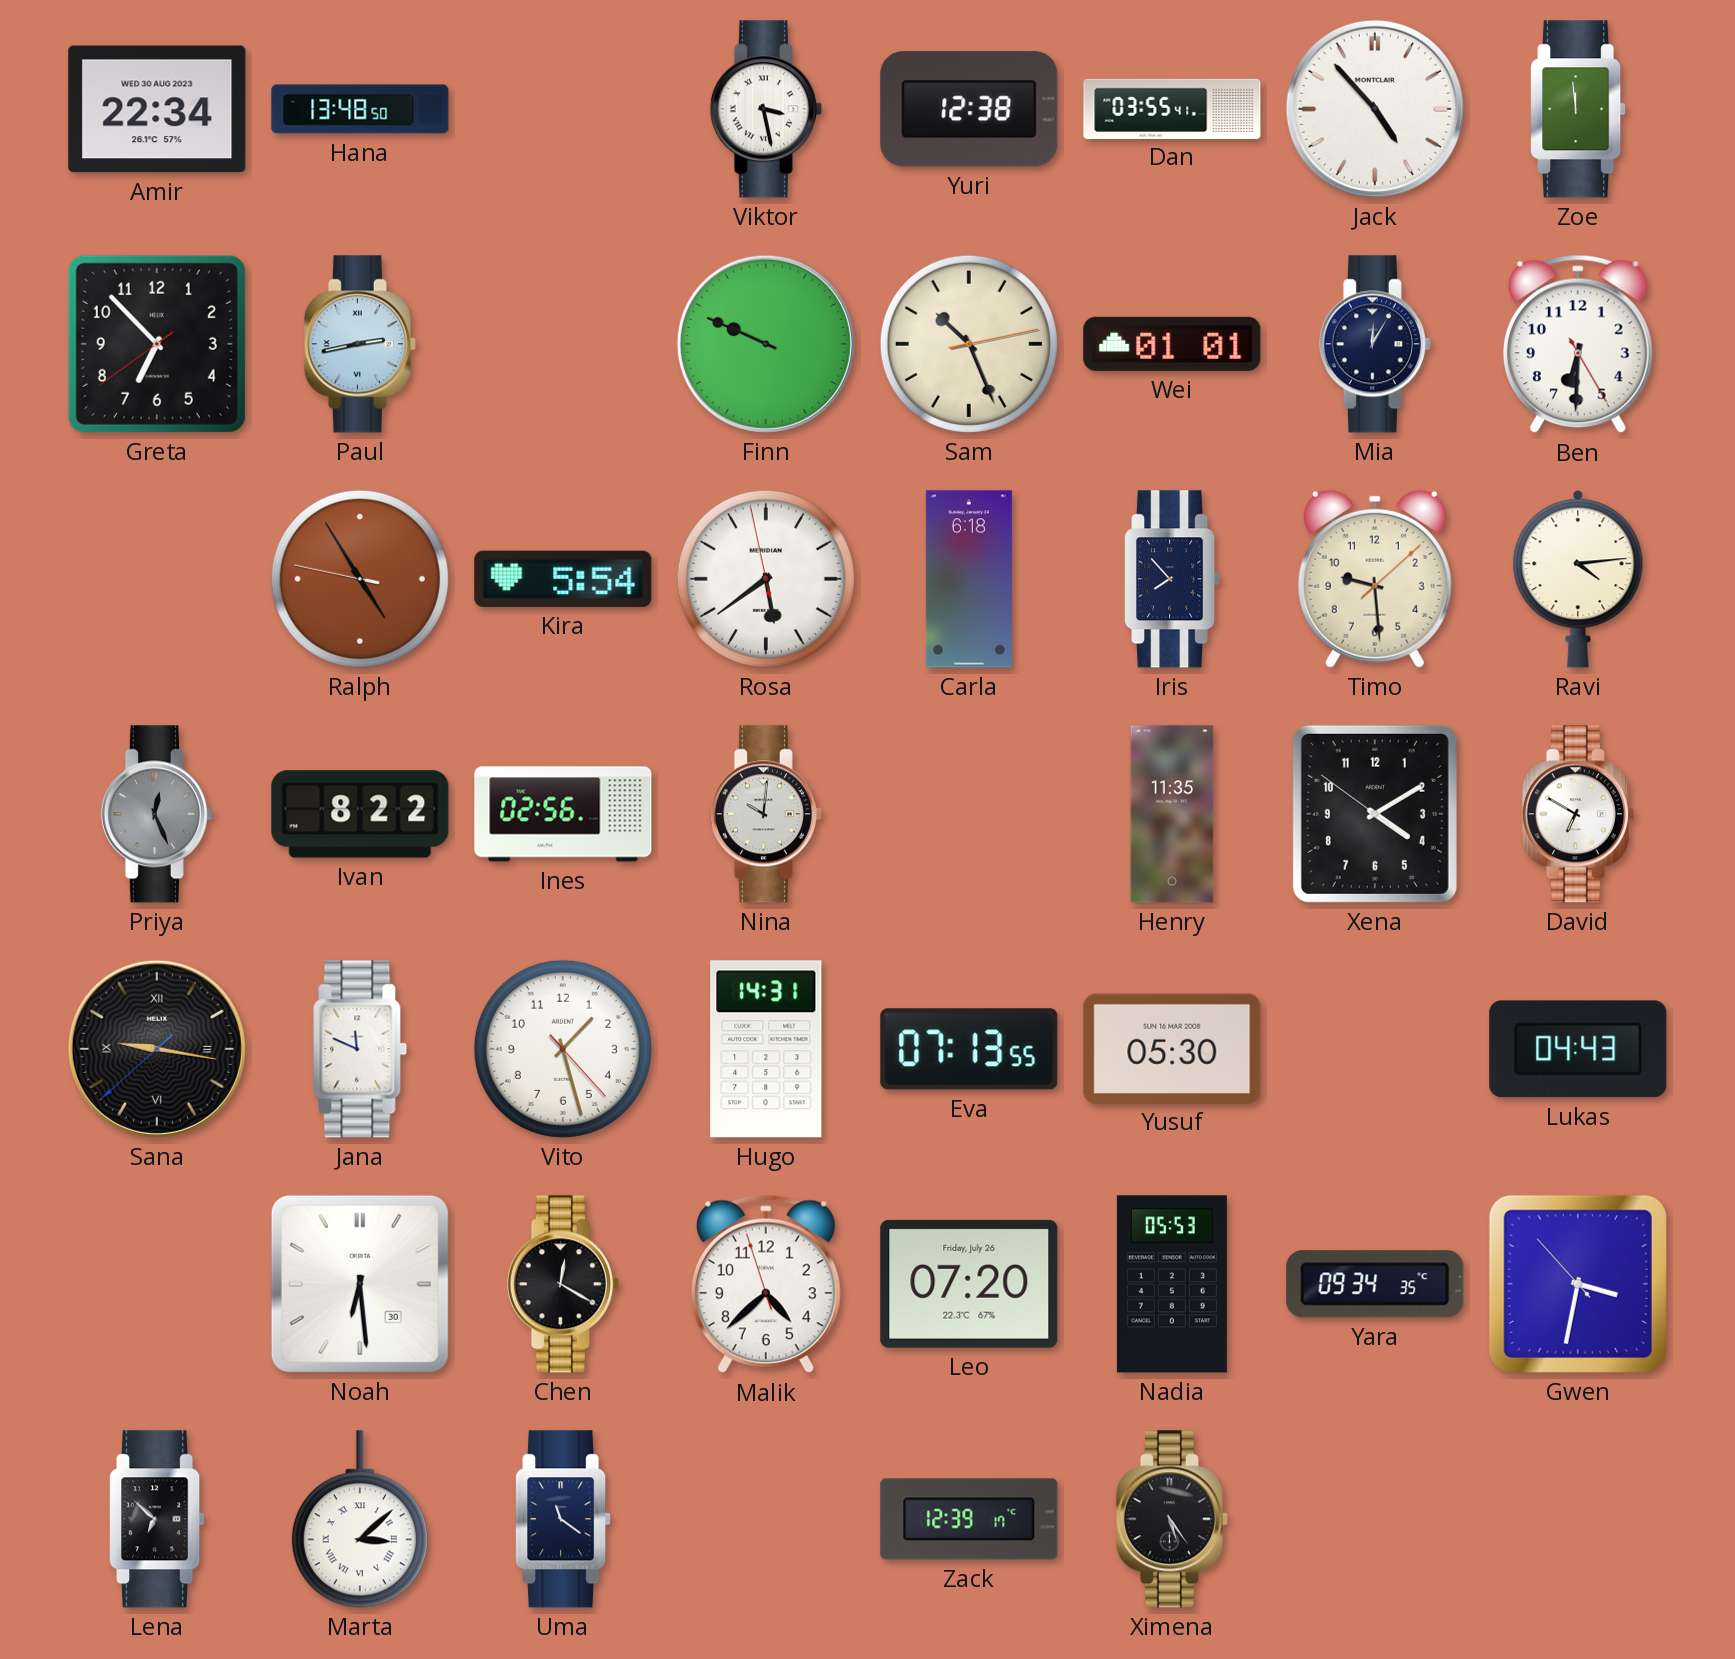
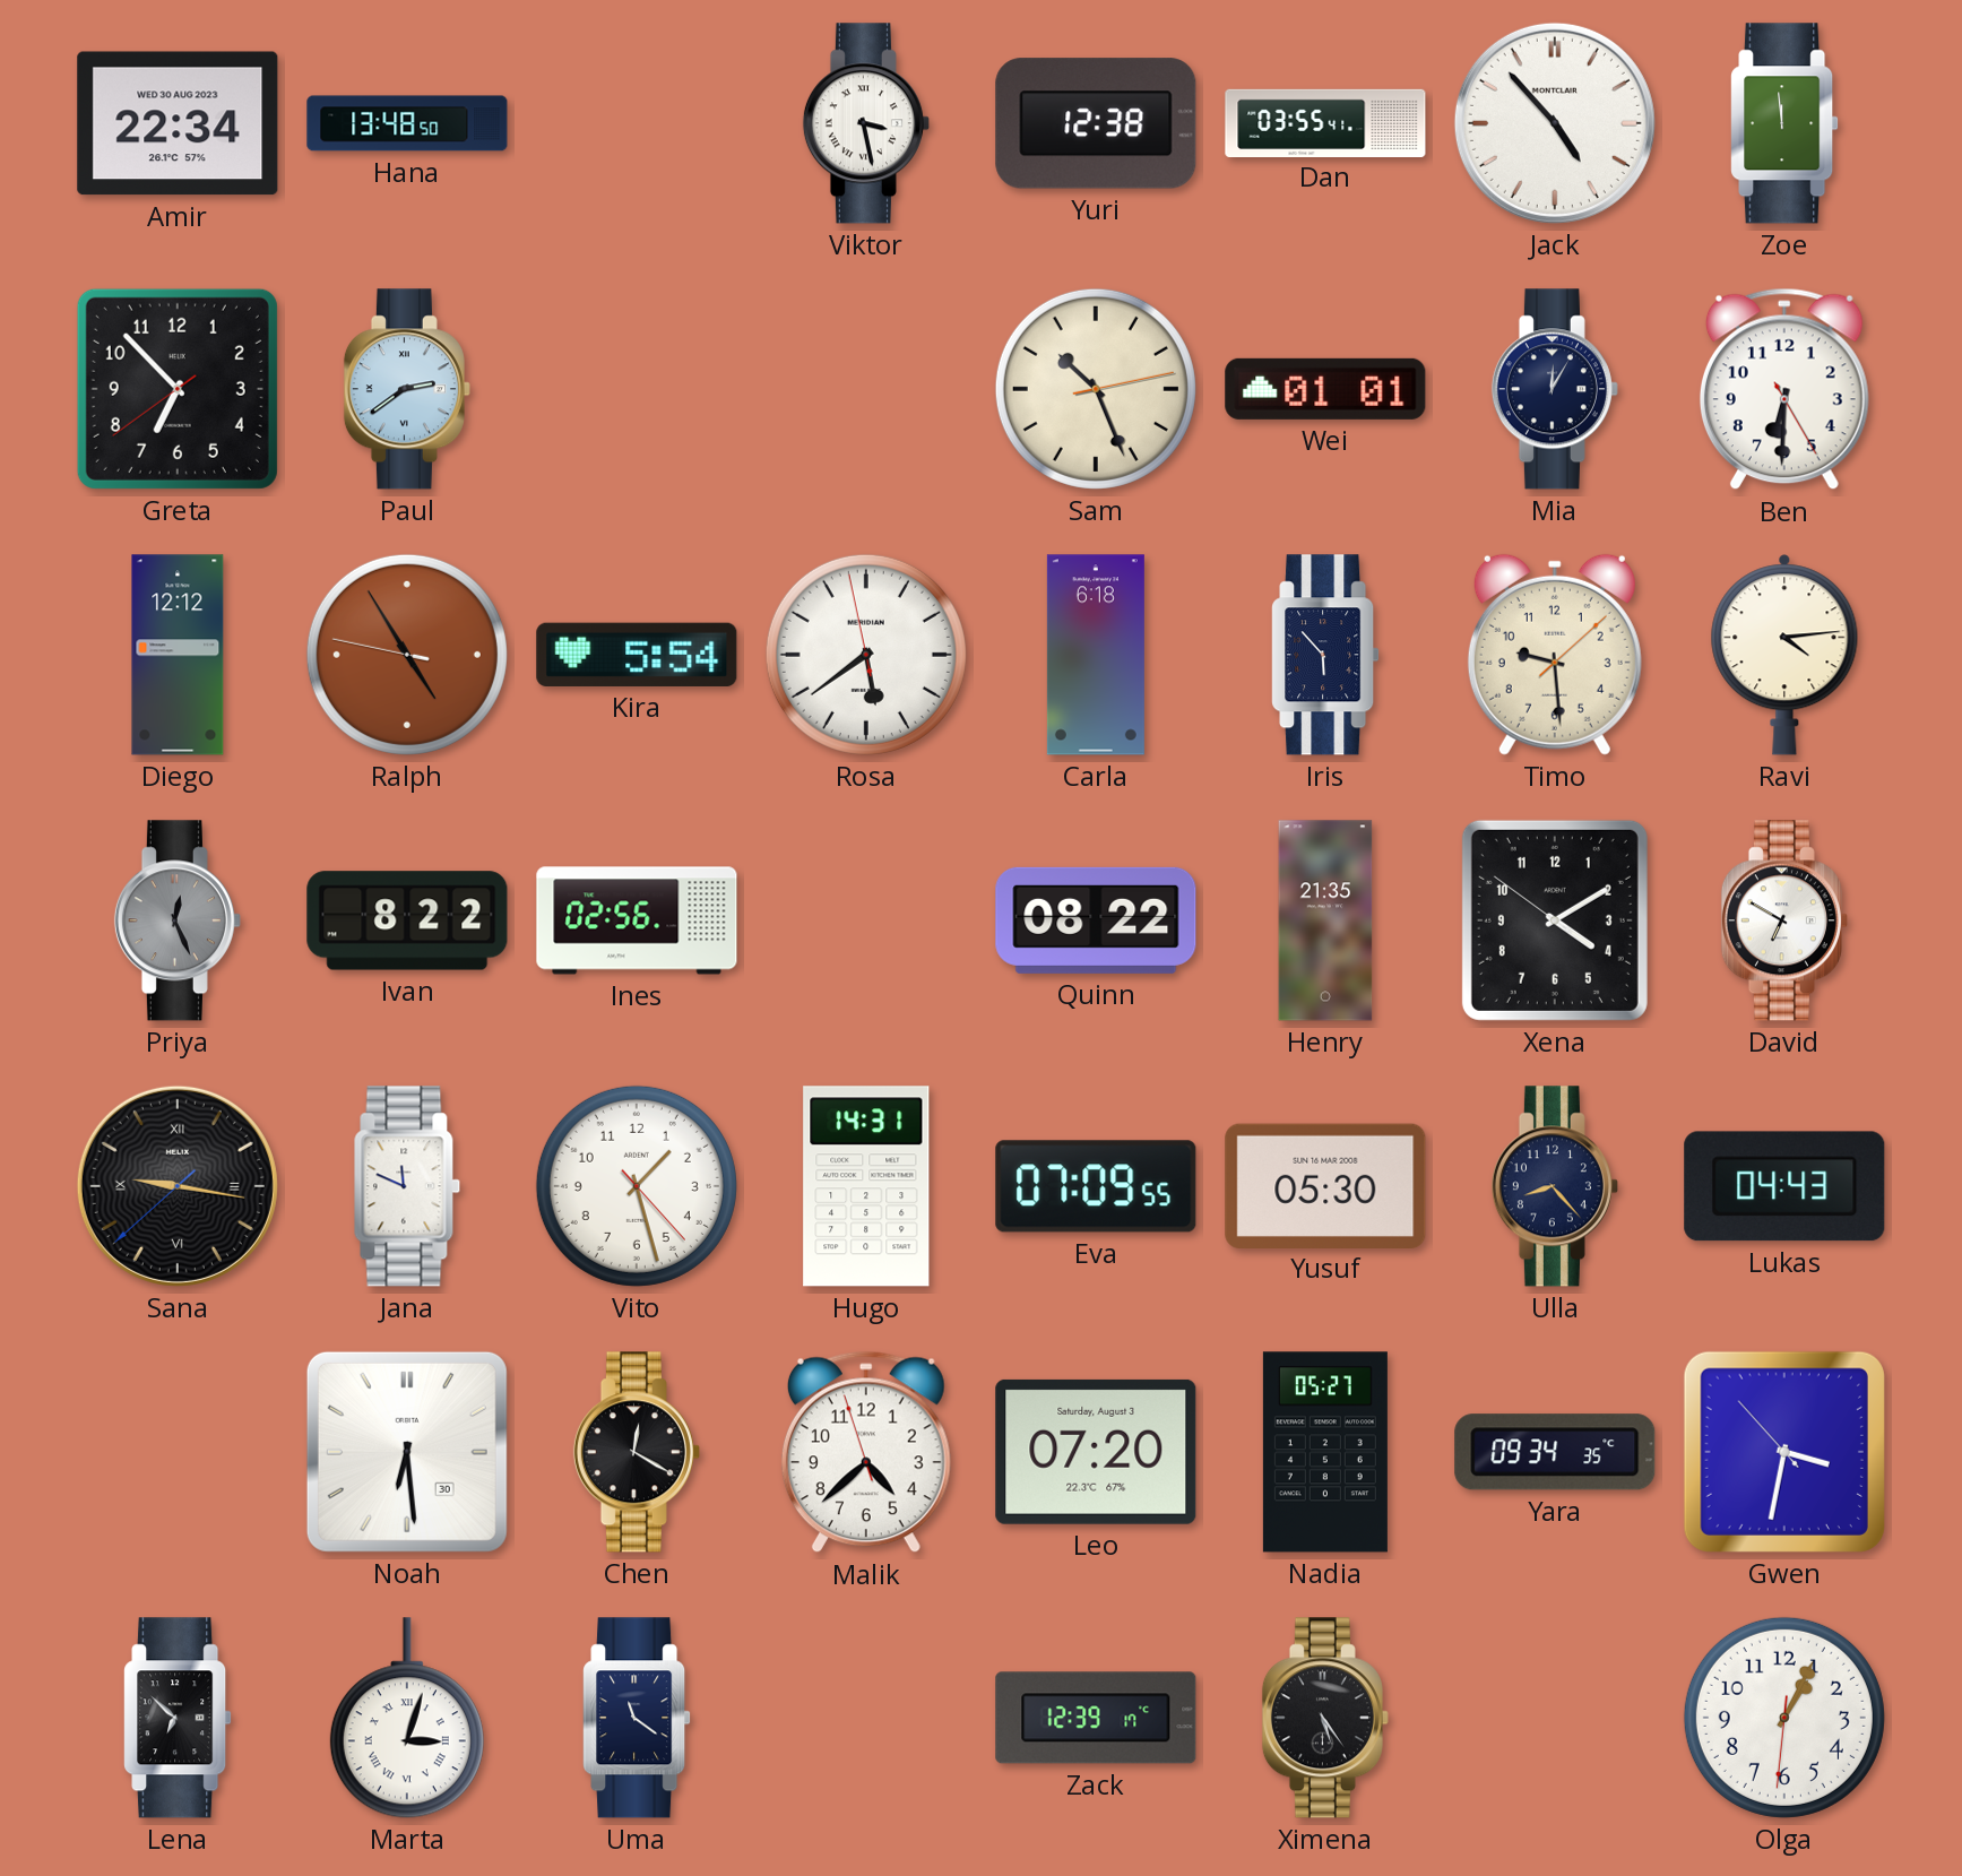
Paul: 2:43 -> 2:39 (407, 389)
Finn: 9:49 -> none (766, 344)
Diego: none -> 12:12 (178, 655)
Iris: 7:53 -> 5:53 (1325, 655)
Nina: 10:01 -> none (766, 814)
Quinn: none -> 08:22 (1096, 920)
Henry: 11:35 -> 21:35 (1325, 920)
Eva: 07:13 -> 07:09 (1096, 1186)
Ulla: none -> 8:23 (1555, 1186)
Leo date: Friday, July 26 -> Saturday, August 3 (1096, 1452)
Nadia: 05:53 -> 05:27 (1325, 1452)
Marta: 3:08 -> 3:03 (407, 1718)
Olga: none -> 1:04 (1784, 1718)
